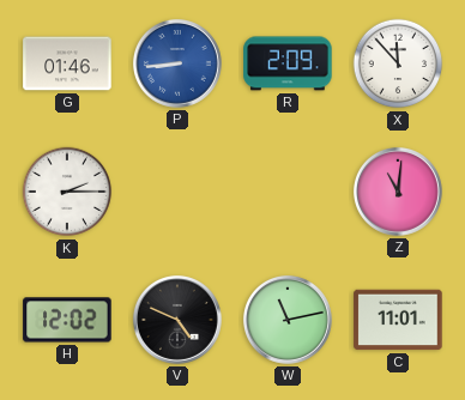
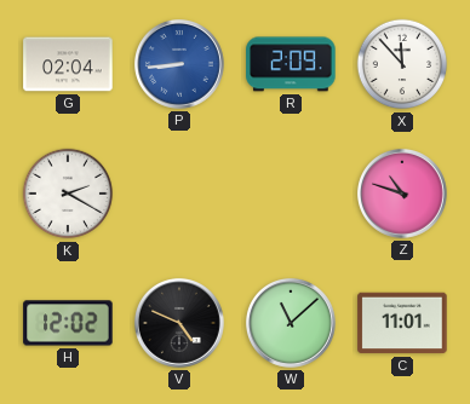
G: 01:46 -> 02:04 (68, 64)
K: 2:15 -> 2:20 (68, 194)
Z: 11:01 -> 10:48 (402, 194)
W: 11:13 -> 11:08 (291, 323)
